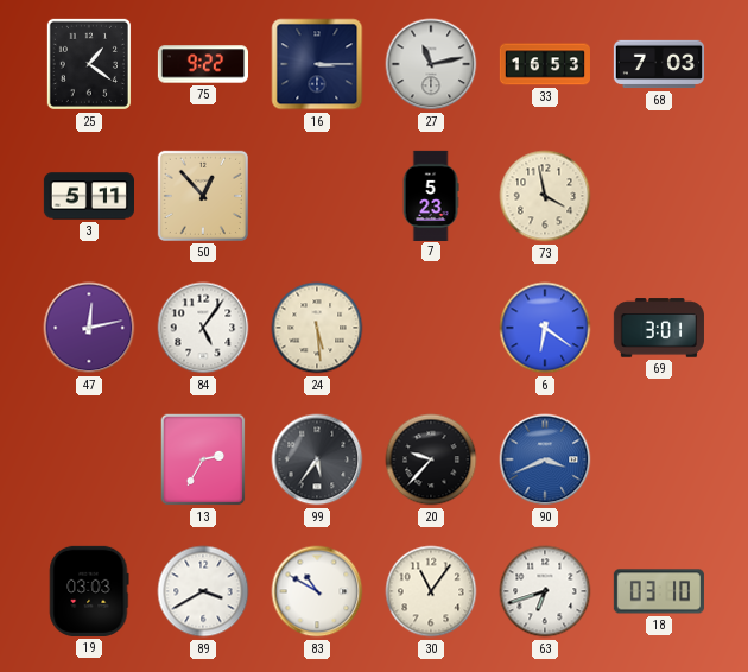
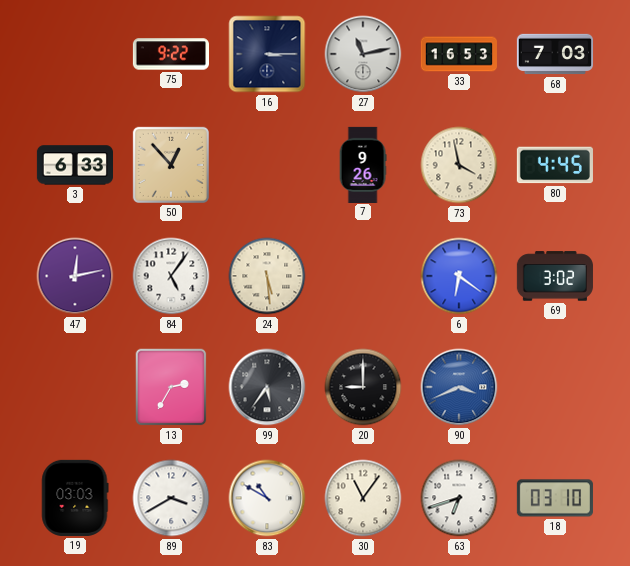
25: 1:21 -> none (89, 64)
3: 5:11 -> 6:33 (74, 165)
7: 5:23 -> 9:26 (363, 164)
80: none -> 4:45 (555, 165)
69: 3:01 -> 3:02 (555, 276)
20: 9:37 -> 9:00 (363, 387)
